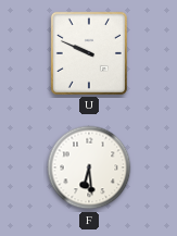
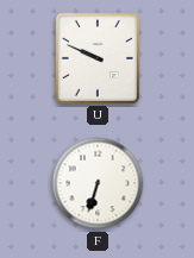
F: 6:29 -> 6:33 (98, 183)
